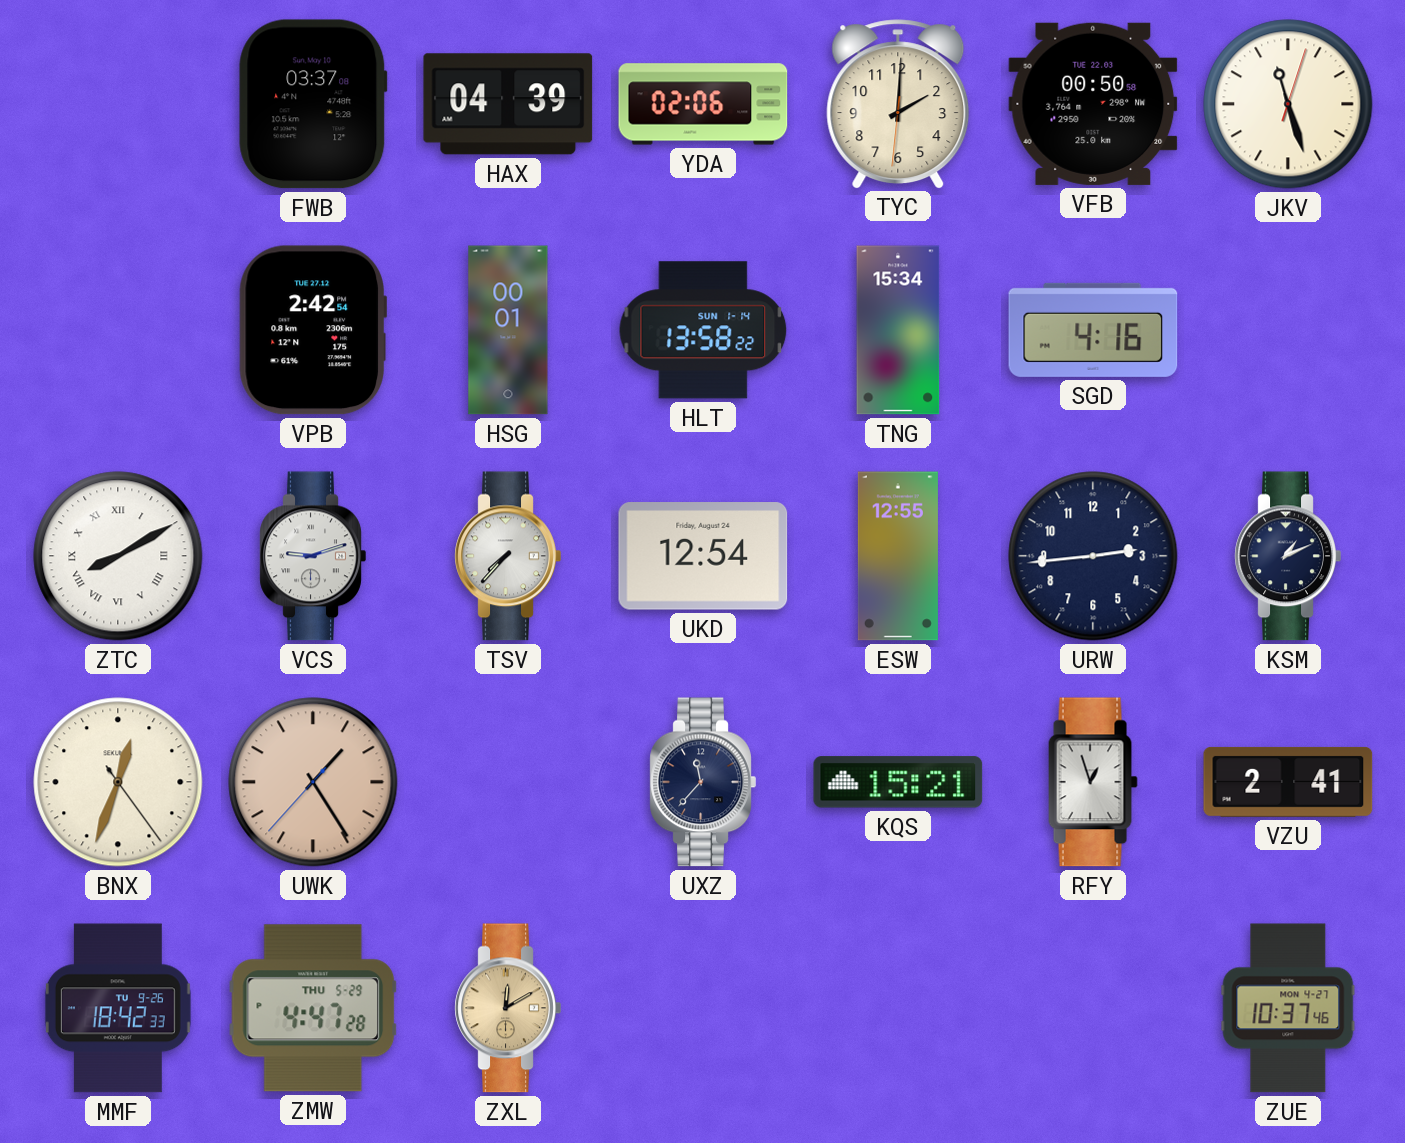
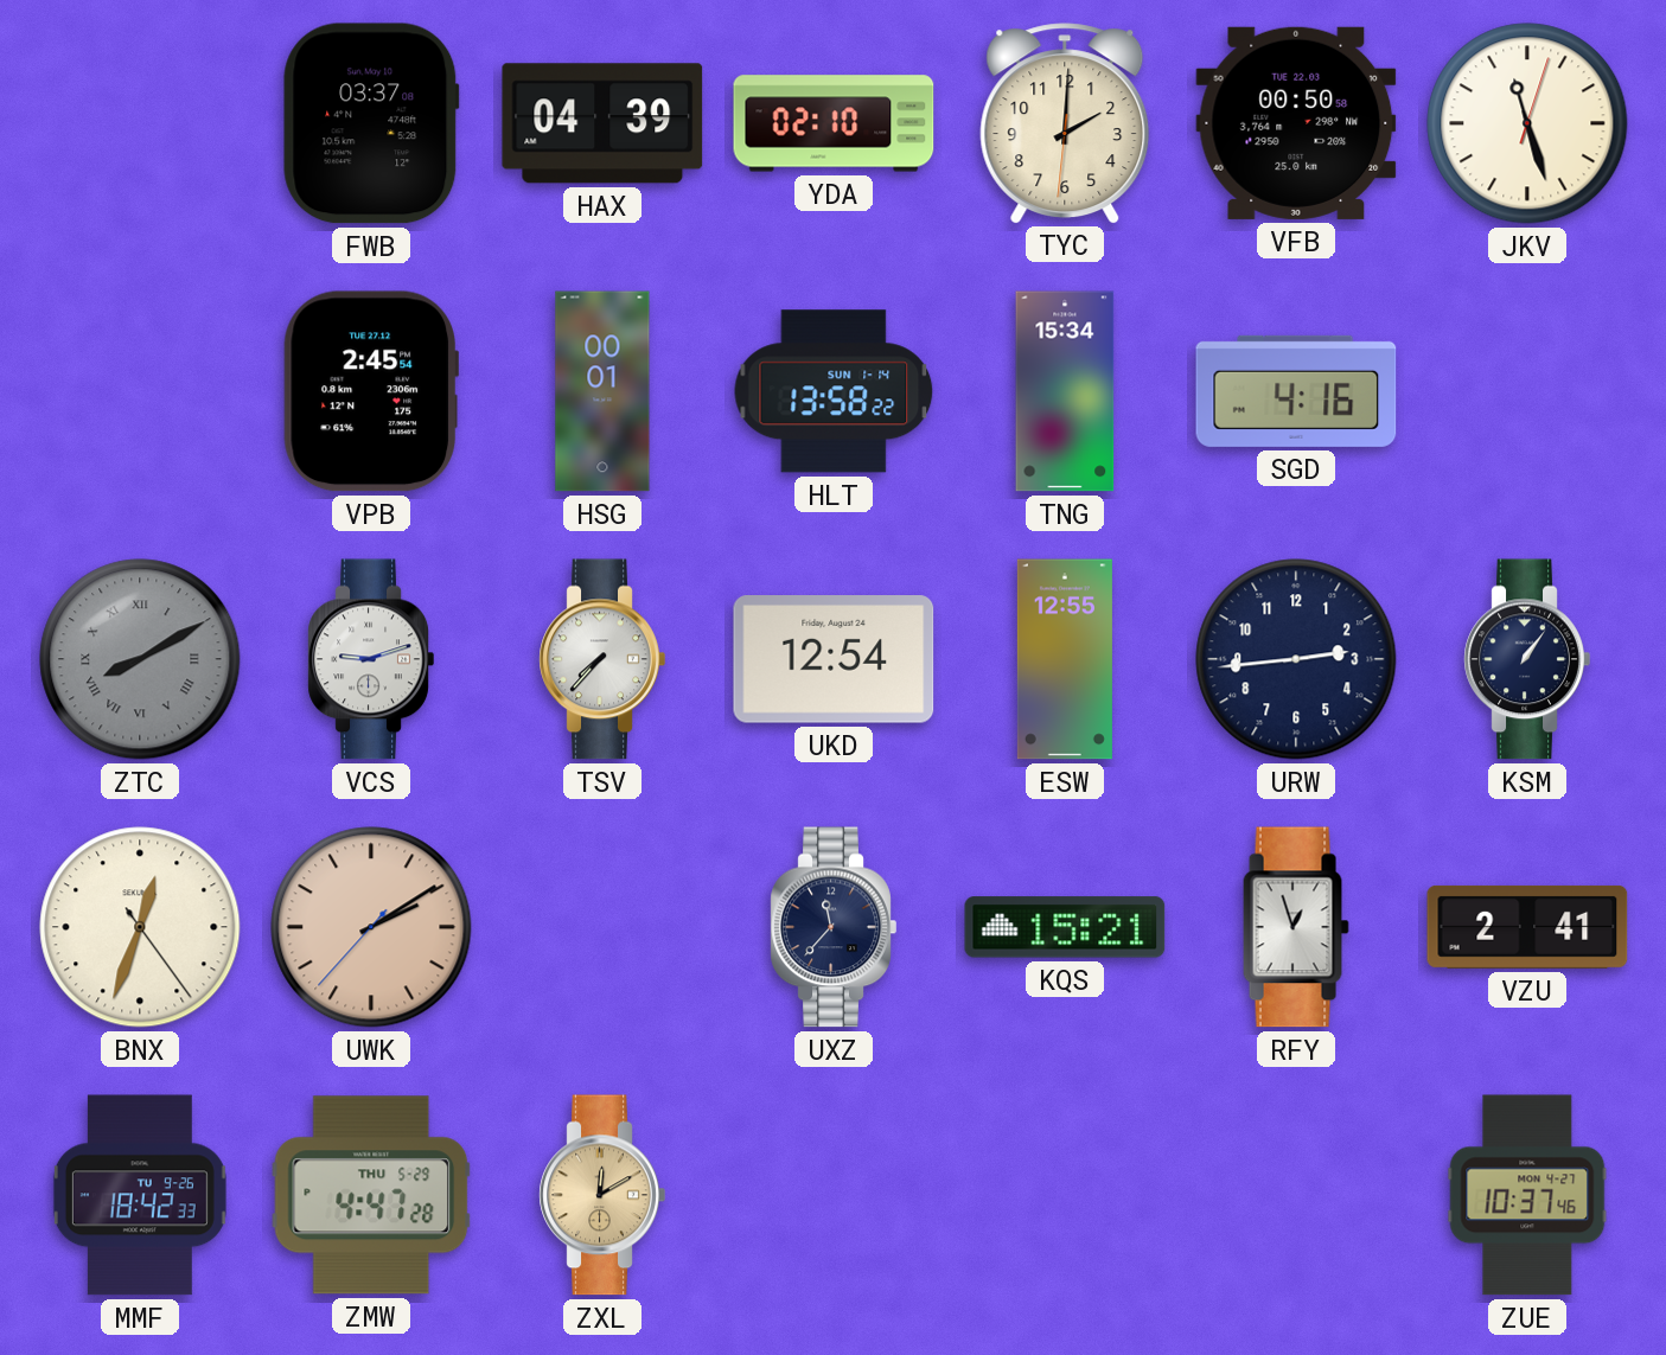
YDA: 02:06 -> 02:10 (834, 123)
VPB: 2:42 -> 2:45 (370, 391)
ZTC dial: white -> grey (140, 659)
KSM: 1:11 -> 1:06 (1527, 659)
UWK: 1:24 -> 2:09 (371, 927)
